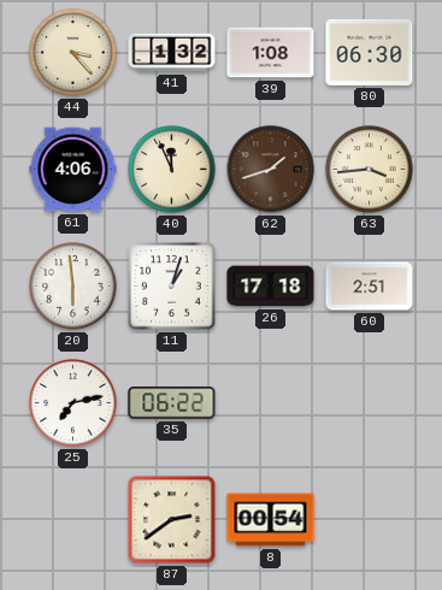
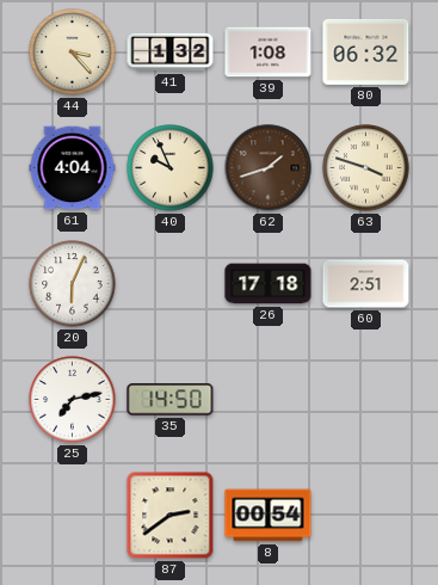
80: 06:30 -> 06:32 (366, 51)
61: 4:06 -> 4:04 (73, 168)
40: 11:56 -> 9:56 (171, 168)
63: 3:44 -> 3:48 (366, 168)
20: 5:59 -> 6:04 (73, 284)
11: 1:03 -> none (172, 287)
35: 06:22 -> 14:50 (171, 400)
